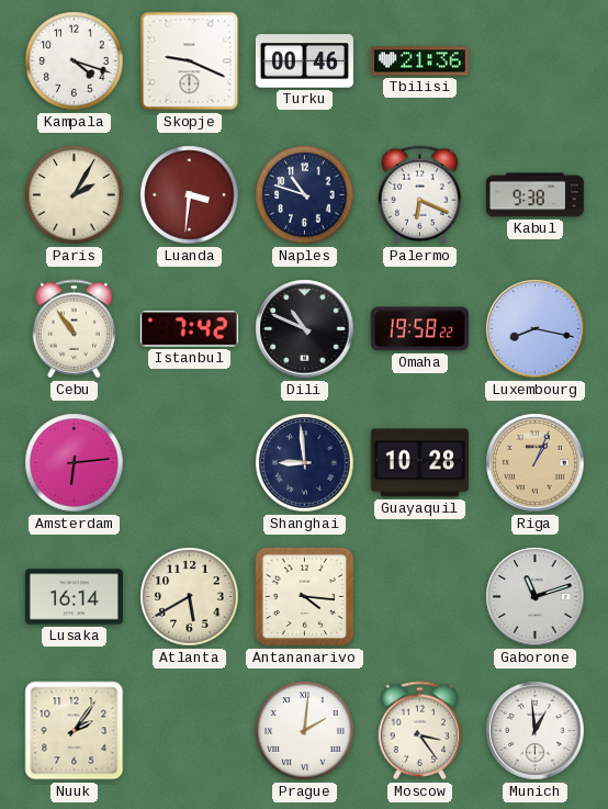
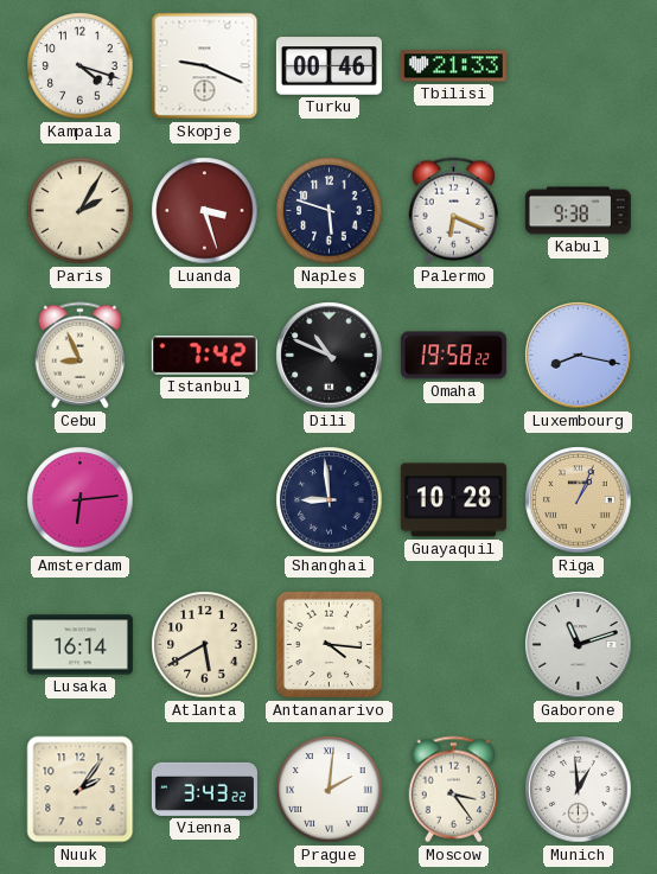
Tbilisi: 21:36 -> 21:33 (453, 66)
Luanda: 3:31 -> 3:27 (205, 211)
Naples: 10:48 -> 5:48 (330, 211)
Cebu: 10:54 -> 8:56 (81, 356)
Vienna: none -> 3:43 (204, 789)
